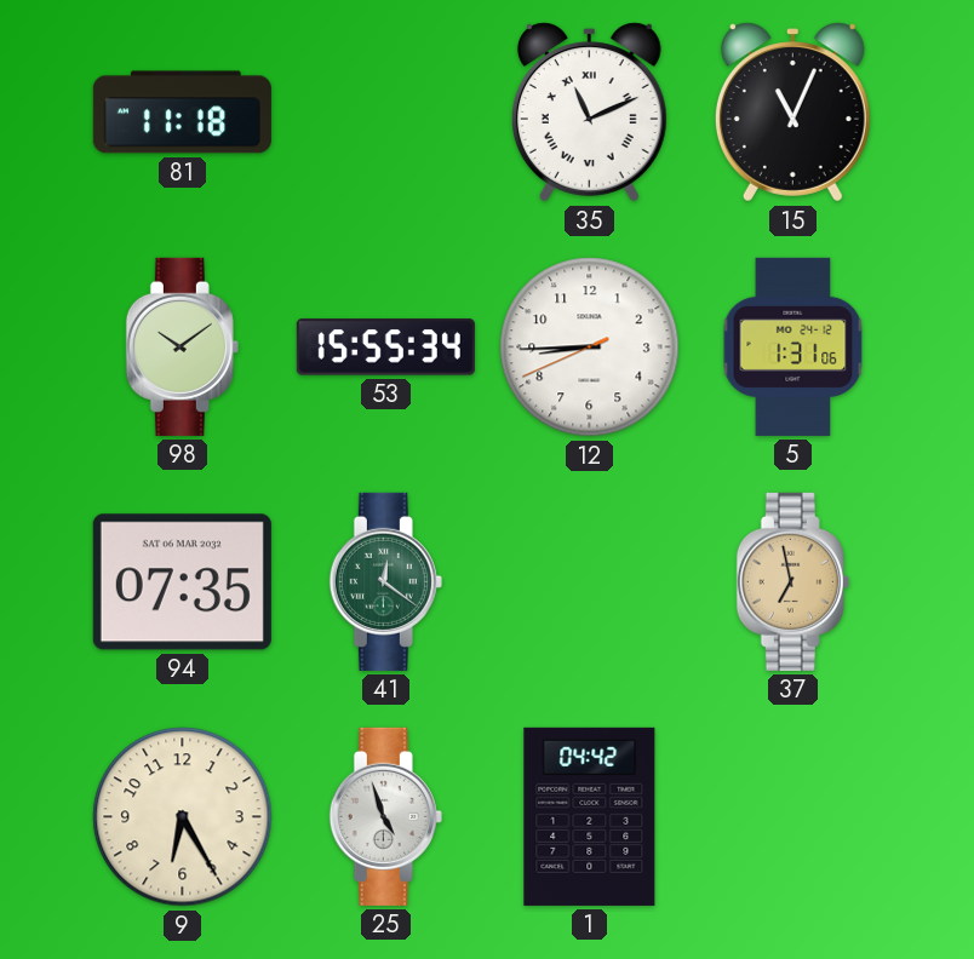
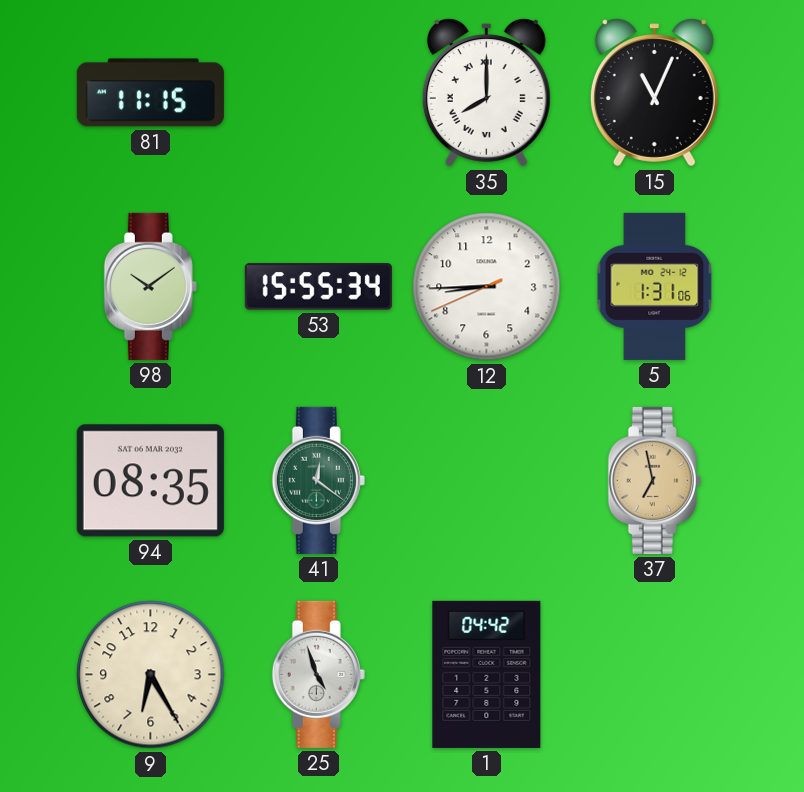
81: 11:18 -> 11:15 (150, 93)
35: 11:11 -> 8:00 (486, 93)
94: 07:35 -> 08:35 (150, 481)
